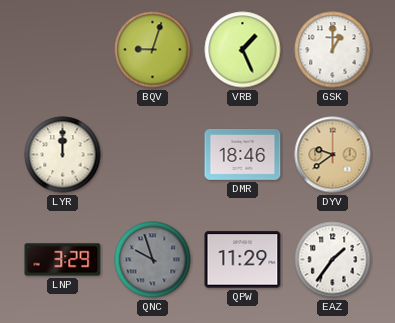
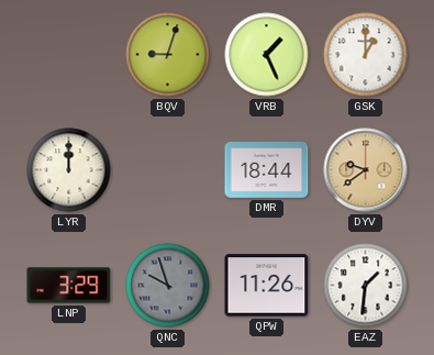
DMR: 18:46 -> 18:44 (267, 170)
QPW: 11:29 -> 11:26 (267, 286)
EAZ: 1:36 -> 1:31 (366, 286)
